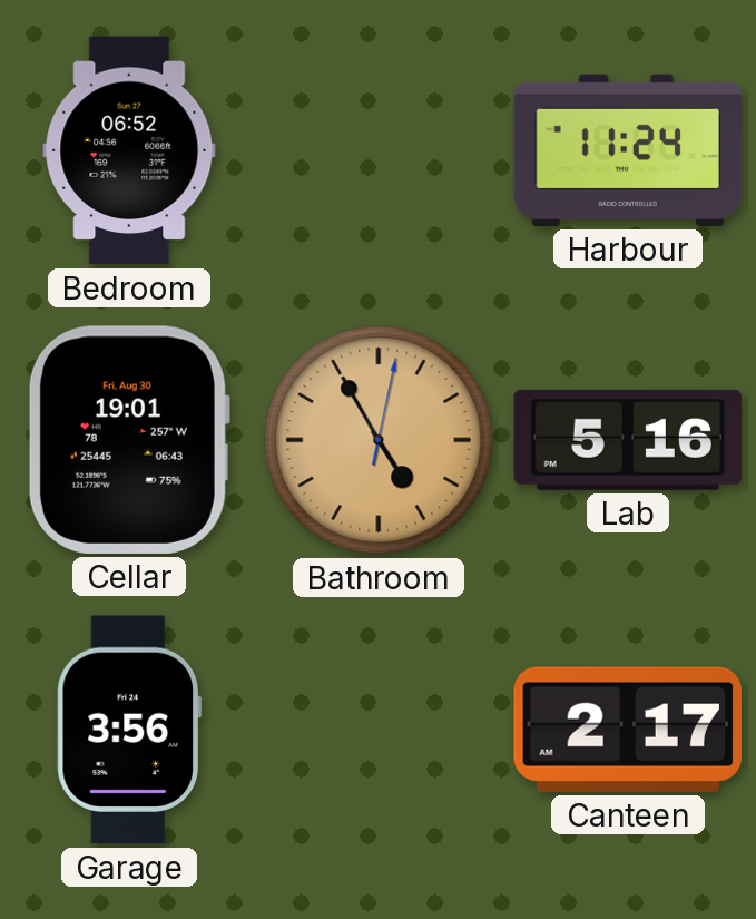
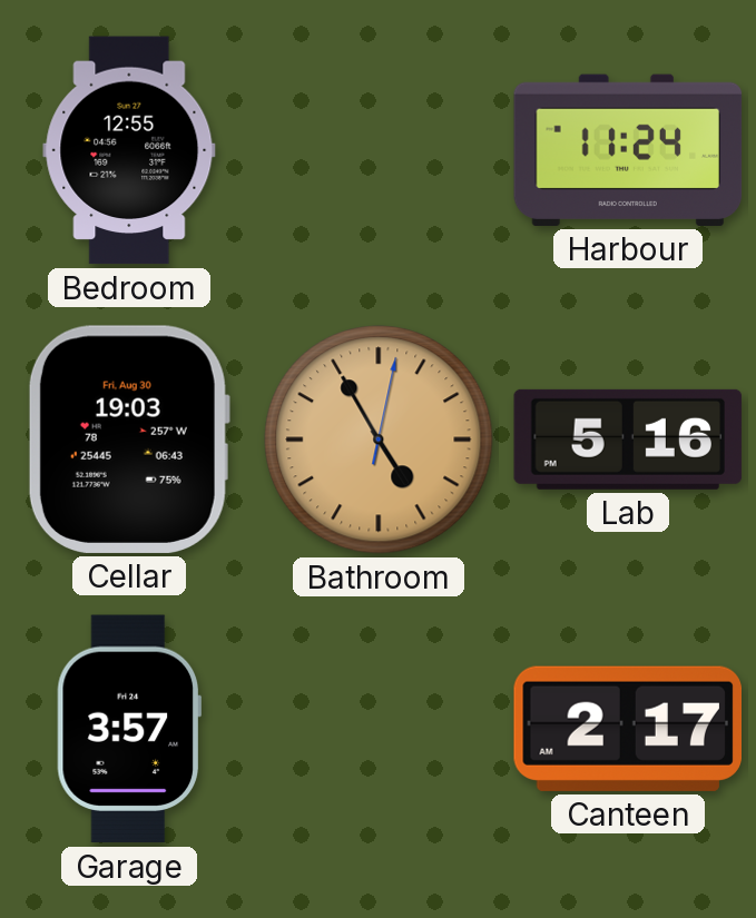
Bedroom: 06:52 -> 12:55 (129, 150)
Cellar: 19:01 -> 19:03 (128, 440)
Garage: 3:56 -> 3:57 (128, 729)
